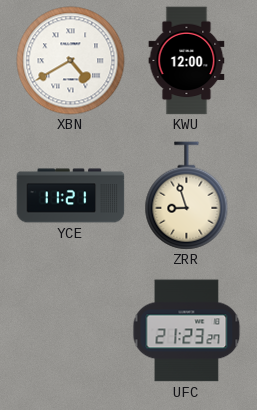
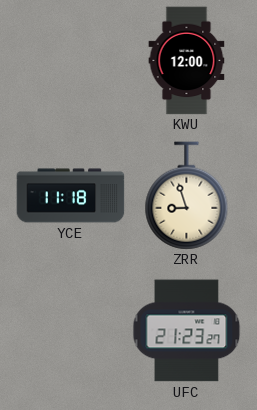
XBN: 4:40 -> none (71, 61)
YCE: 11:21 -> 11:18 (71, 196)
